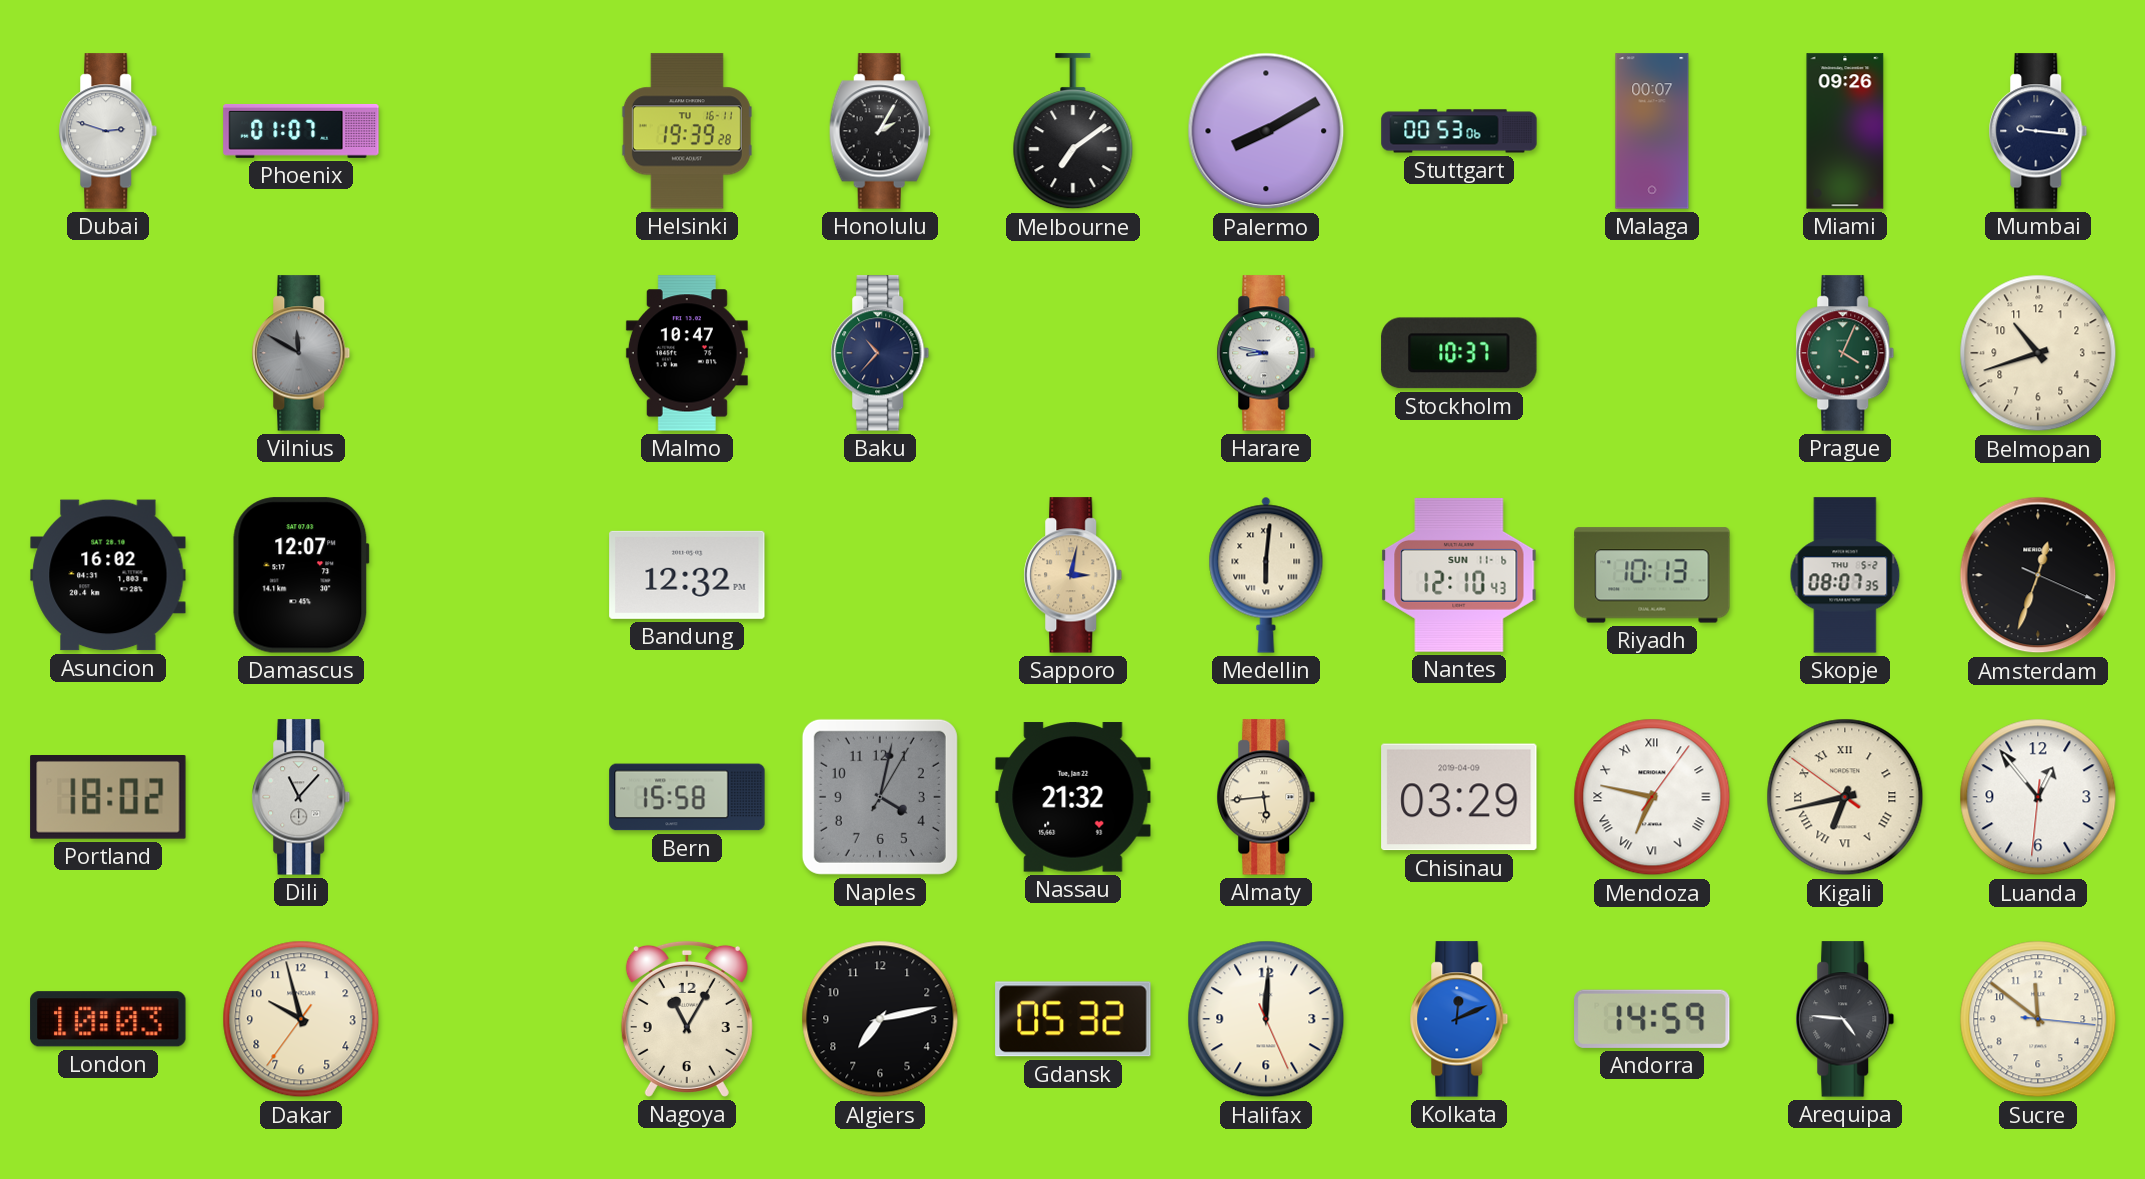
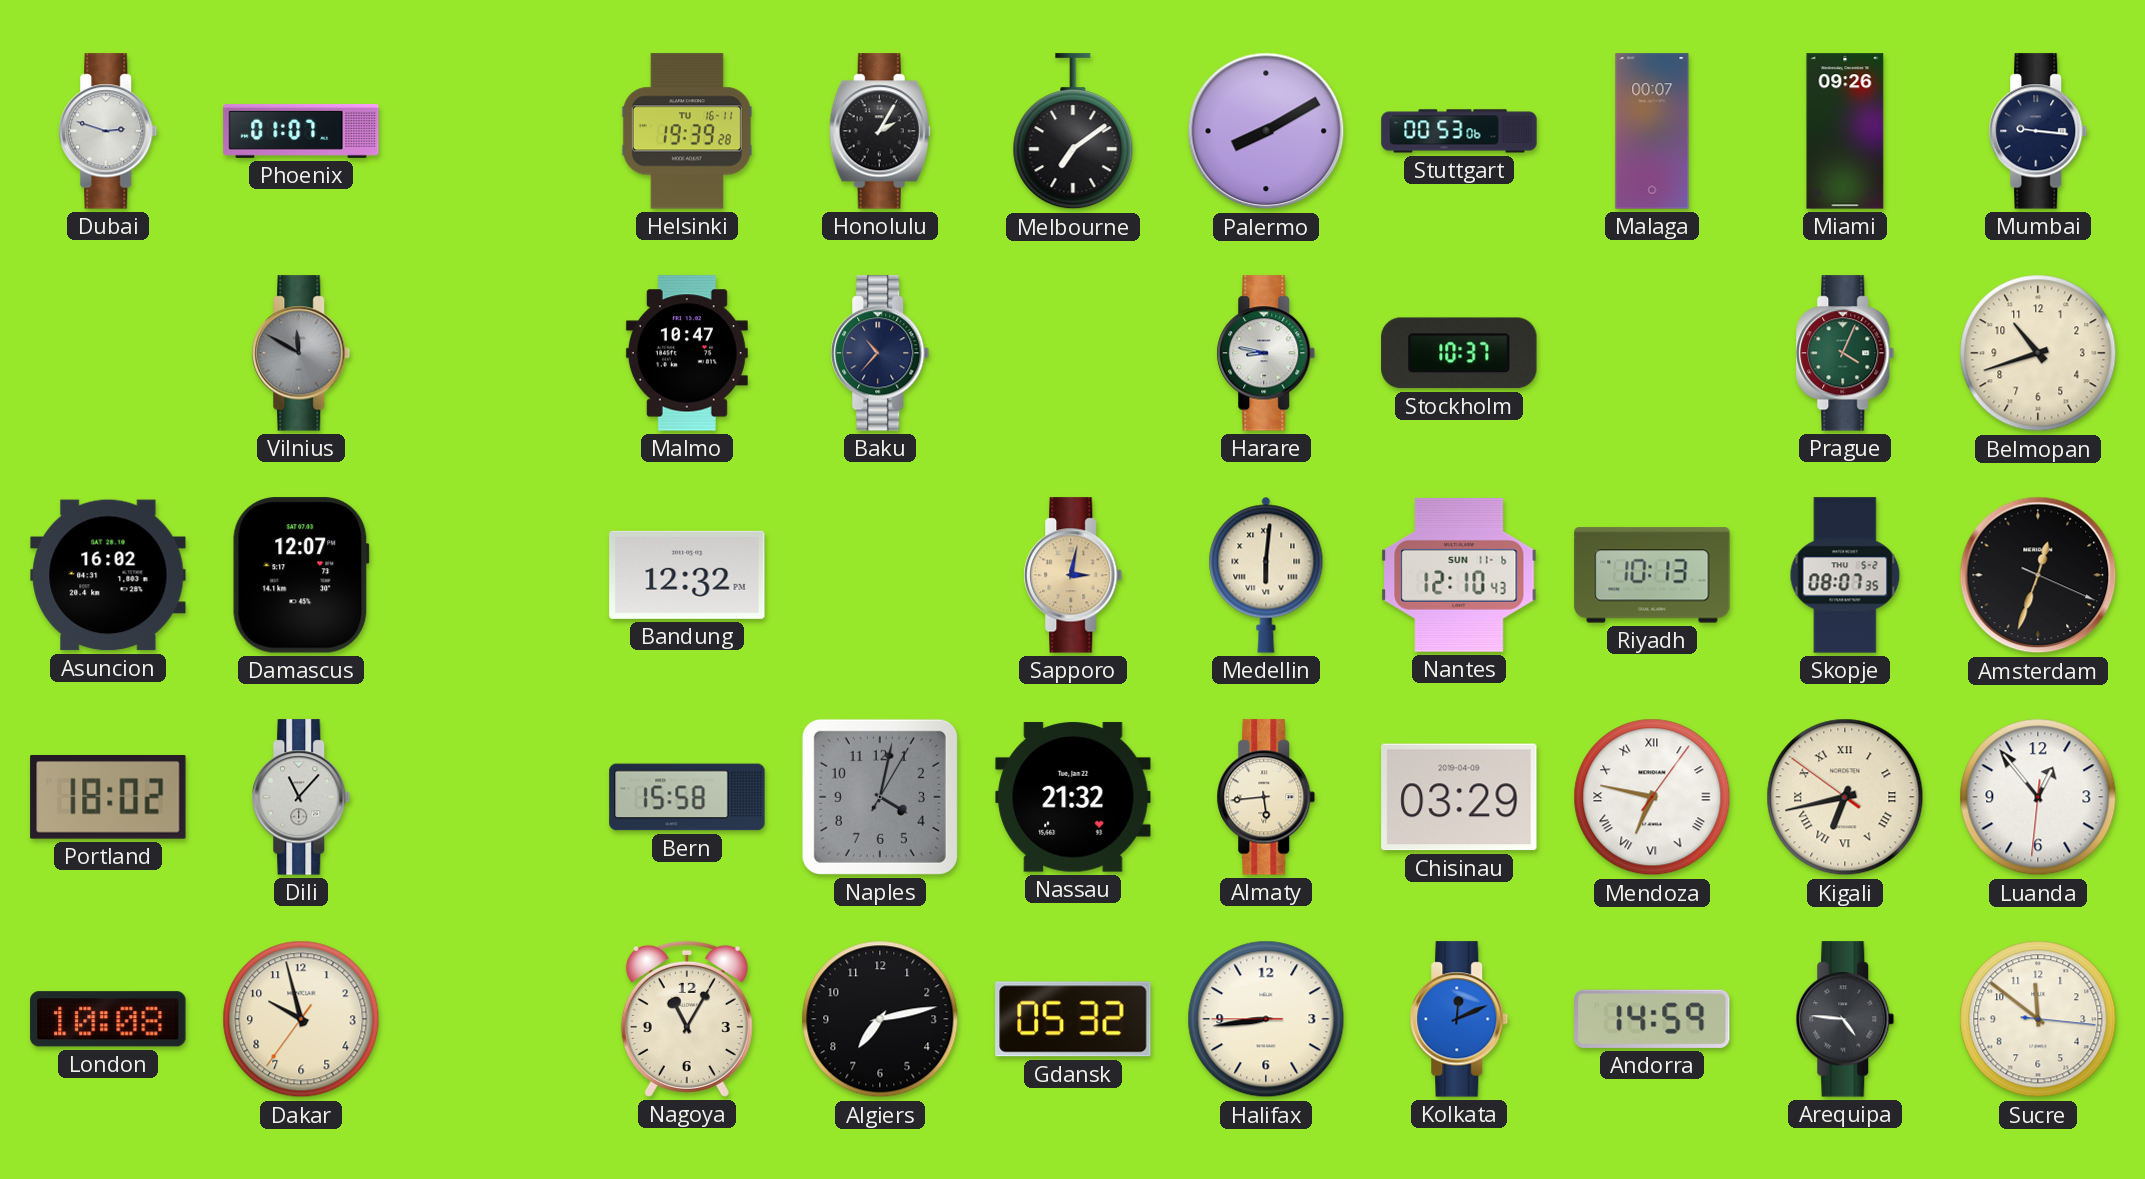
London: 10:03 -> 10:08 (108, 1019)
Halifax: 12:00 -> 8:43 (1266, 1019)
